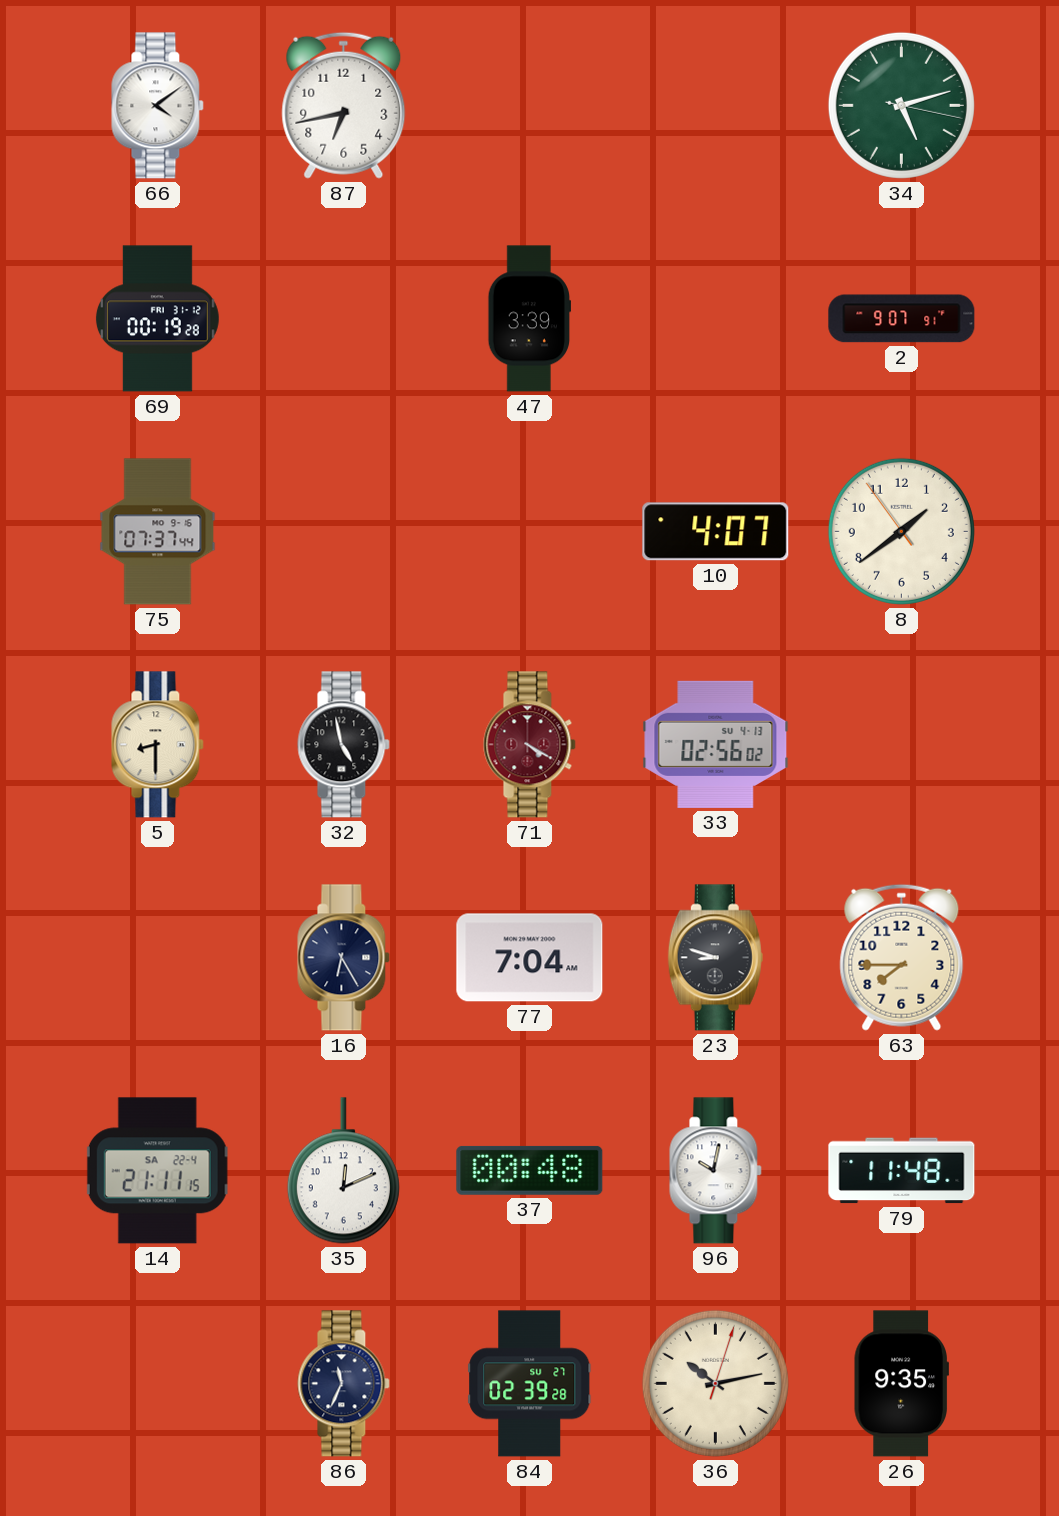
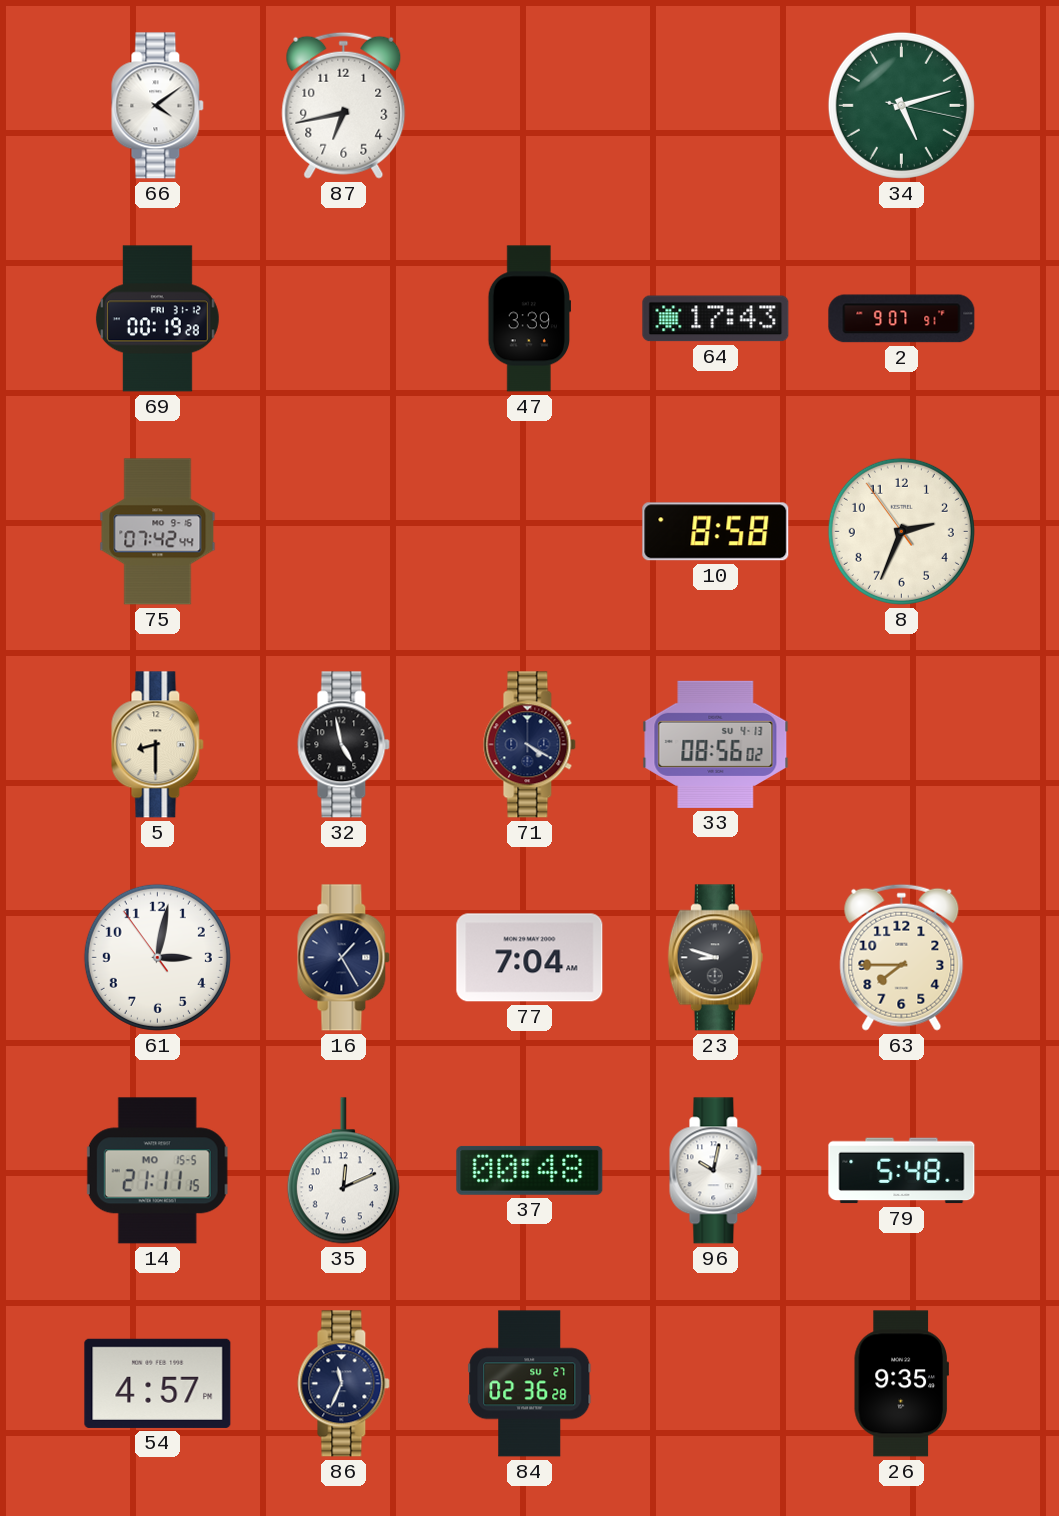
64: none -> 17:43 (716, 319)
75: 07:37 -> 07:42 (158, 532)
10: 4:07 -> 8:58 (716, 532)
8: 1:38 -> 2:33 (901, 531)
71 dial: burgundy -> navy (530, 745)
33: 02:56 -> 08:56 (716, 744)
61: none -> 3:01 (157, 957)
16: 6:25 -> 1:25 (344, 958)
14 date: SA 22-4 -> MO 15-5 (157, 1171)
79: 11:48 -> 5:48 (902, 1171)
54: none -> 4:57 (158, 1383)
84: 02:39 -> 02:36 (530, 1384)
36: 10:13 -> none (715, 1383)
